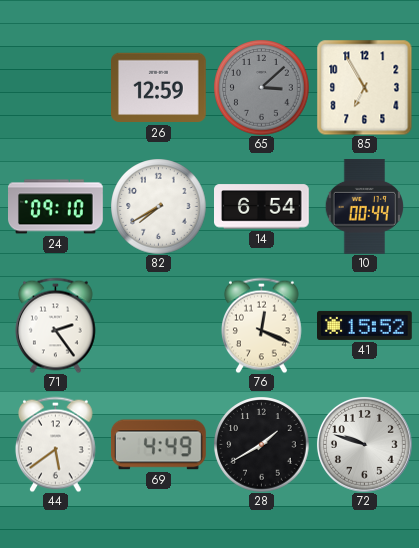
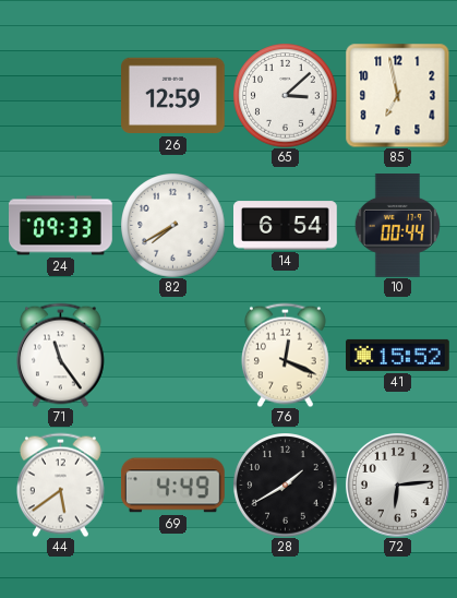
65 dial: grey -> white (285, 95)
85: 6:55 -> 6:58 (397, 95)
24: 09:10 -> 09:33 (61, 226)
71: 2:24 -> 11:24 (60, 355)
72: 9:48 -> 6:14 (397, 485)
